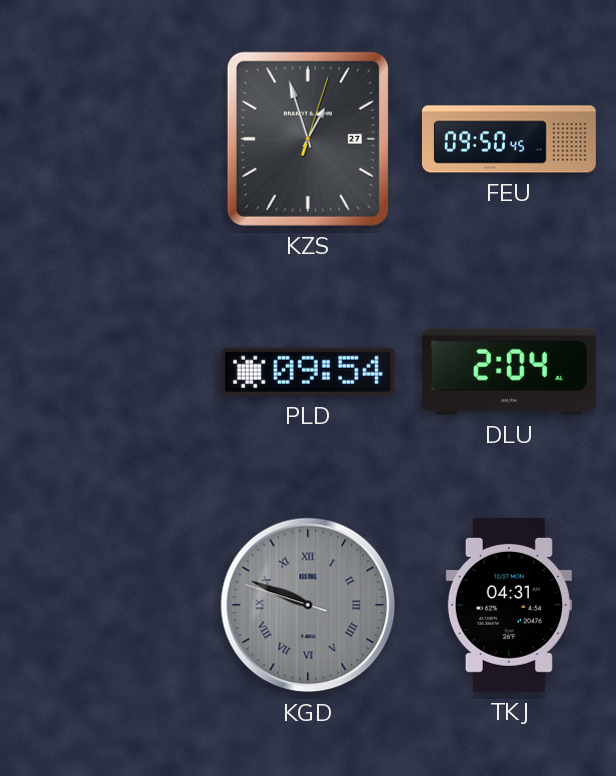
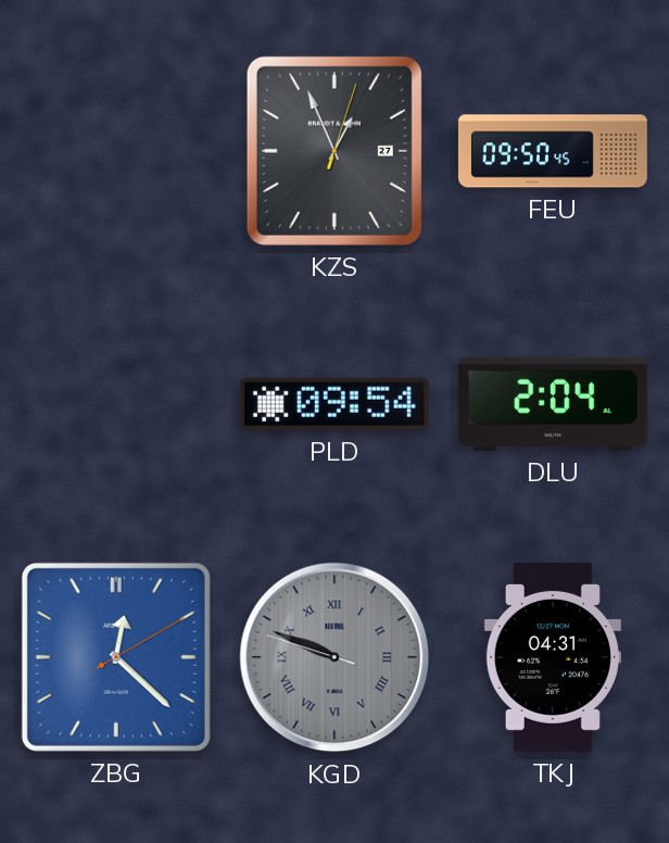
KZS: 12:57 -> 12:56 (335, 151)
ZBG: none -> 12:22 (116, 657)
